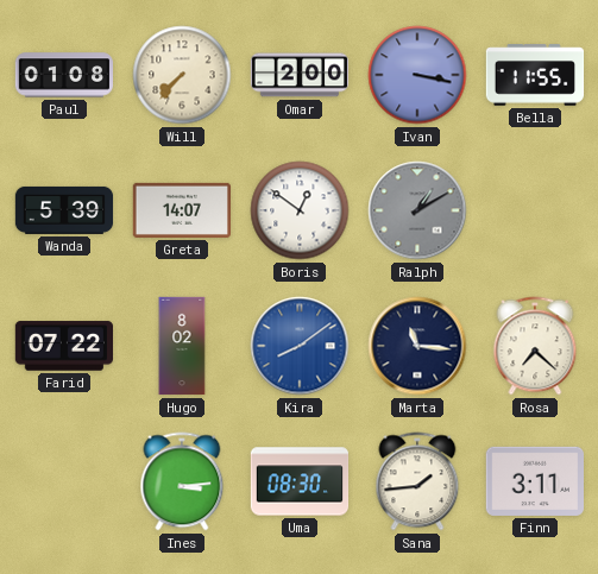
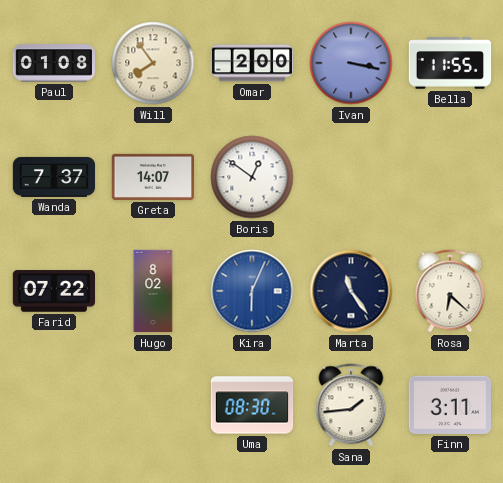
Will: 7:37 -> 7:54 (153, 63)
Wanda: 5:39 -> 7:37 (54, 177)
Ralph: 1:10 -> none (417, 210)
Kira: 8:09 -> 6:04 (252, 291)
Marta: 11:16 -> 11:24 (351, 291)
Rosa: 7:22 -> 6:22 (450, 291)
Ines: 3:14 -> none (182, 481)
